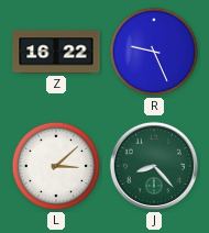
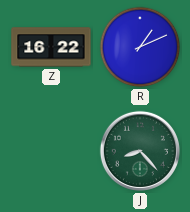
R: 9:26 -> 1:11 (140, 47)
L: 3:08 -> none (56, 166)
